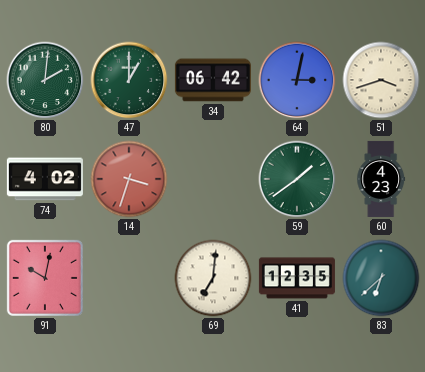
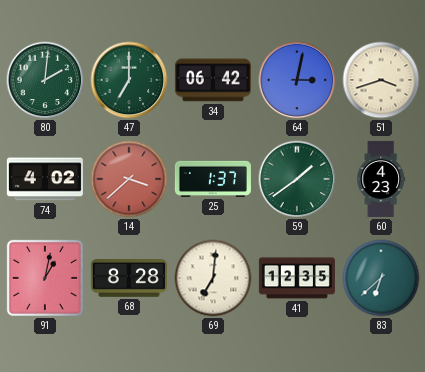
47: 1:00 -> 7:00 (129, 80)
14: 3:33 -> 3:38 (129, 179)
25: none -> 1:37 (213, 179)
91: 10:02 -> 1:02 (45, 278)
68: none -> 8:28 (129, 279)
